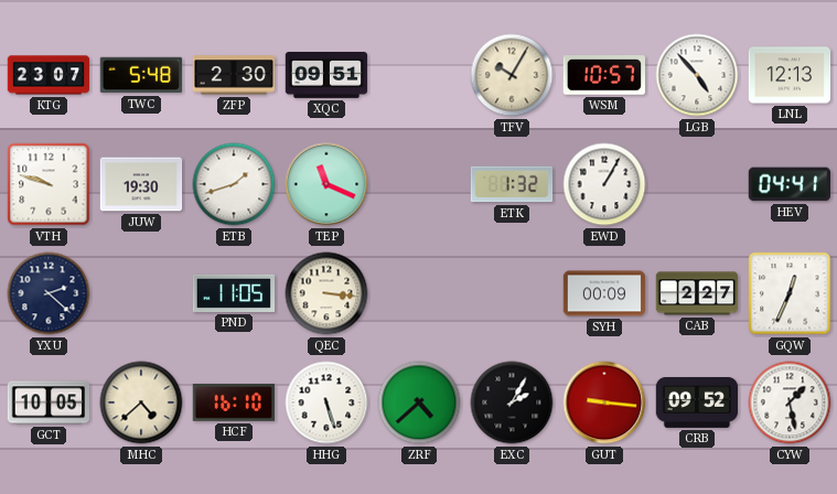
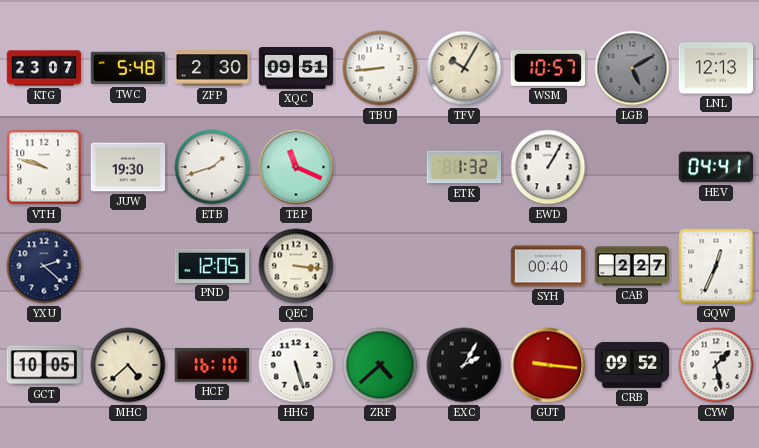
TBU: none -> 8:44 (380, 68)
LGB: 4:53 -> 5:10 (632, 68)
LGB dial: white -> grey (632, 68)
PND: 11:05 -> 12:05 (212, 266)
SYH: 00:09 -> 00:40 (548, 266)
